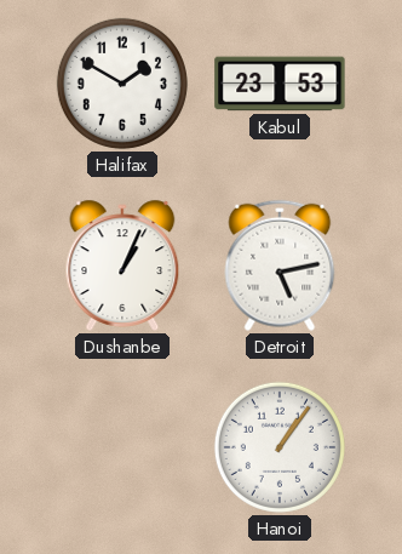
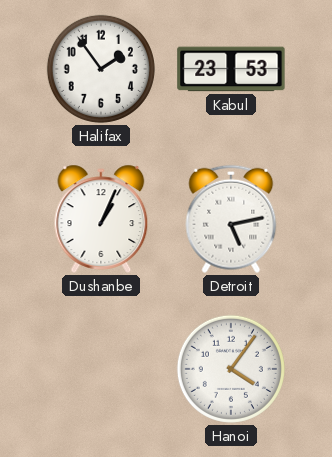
Halifax: 1:50 -> 1:54 (101, 69)
Hanoi: 1:06 -> 4:06 (231, 369)
